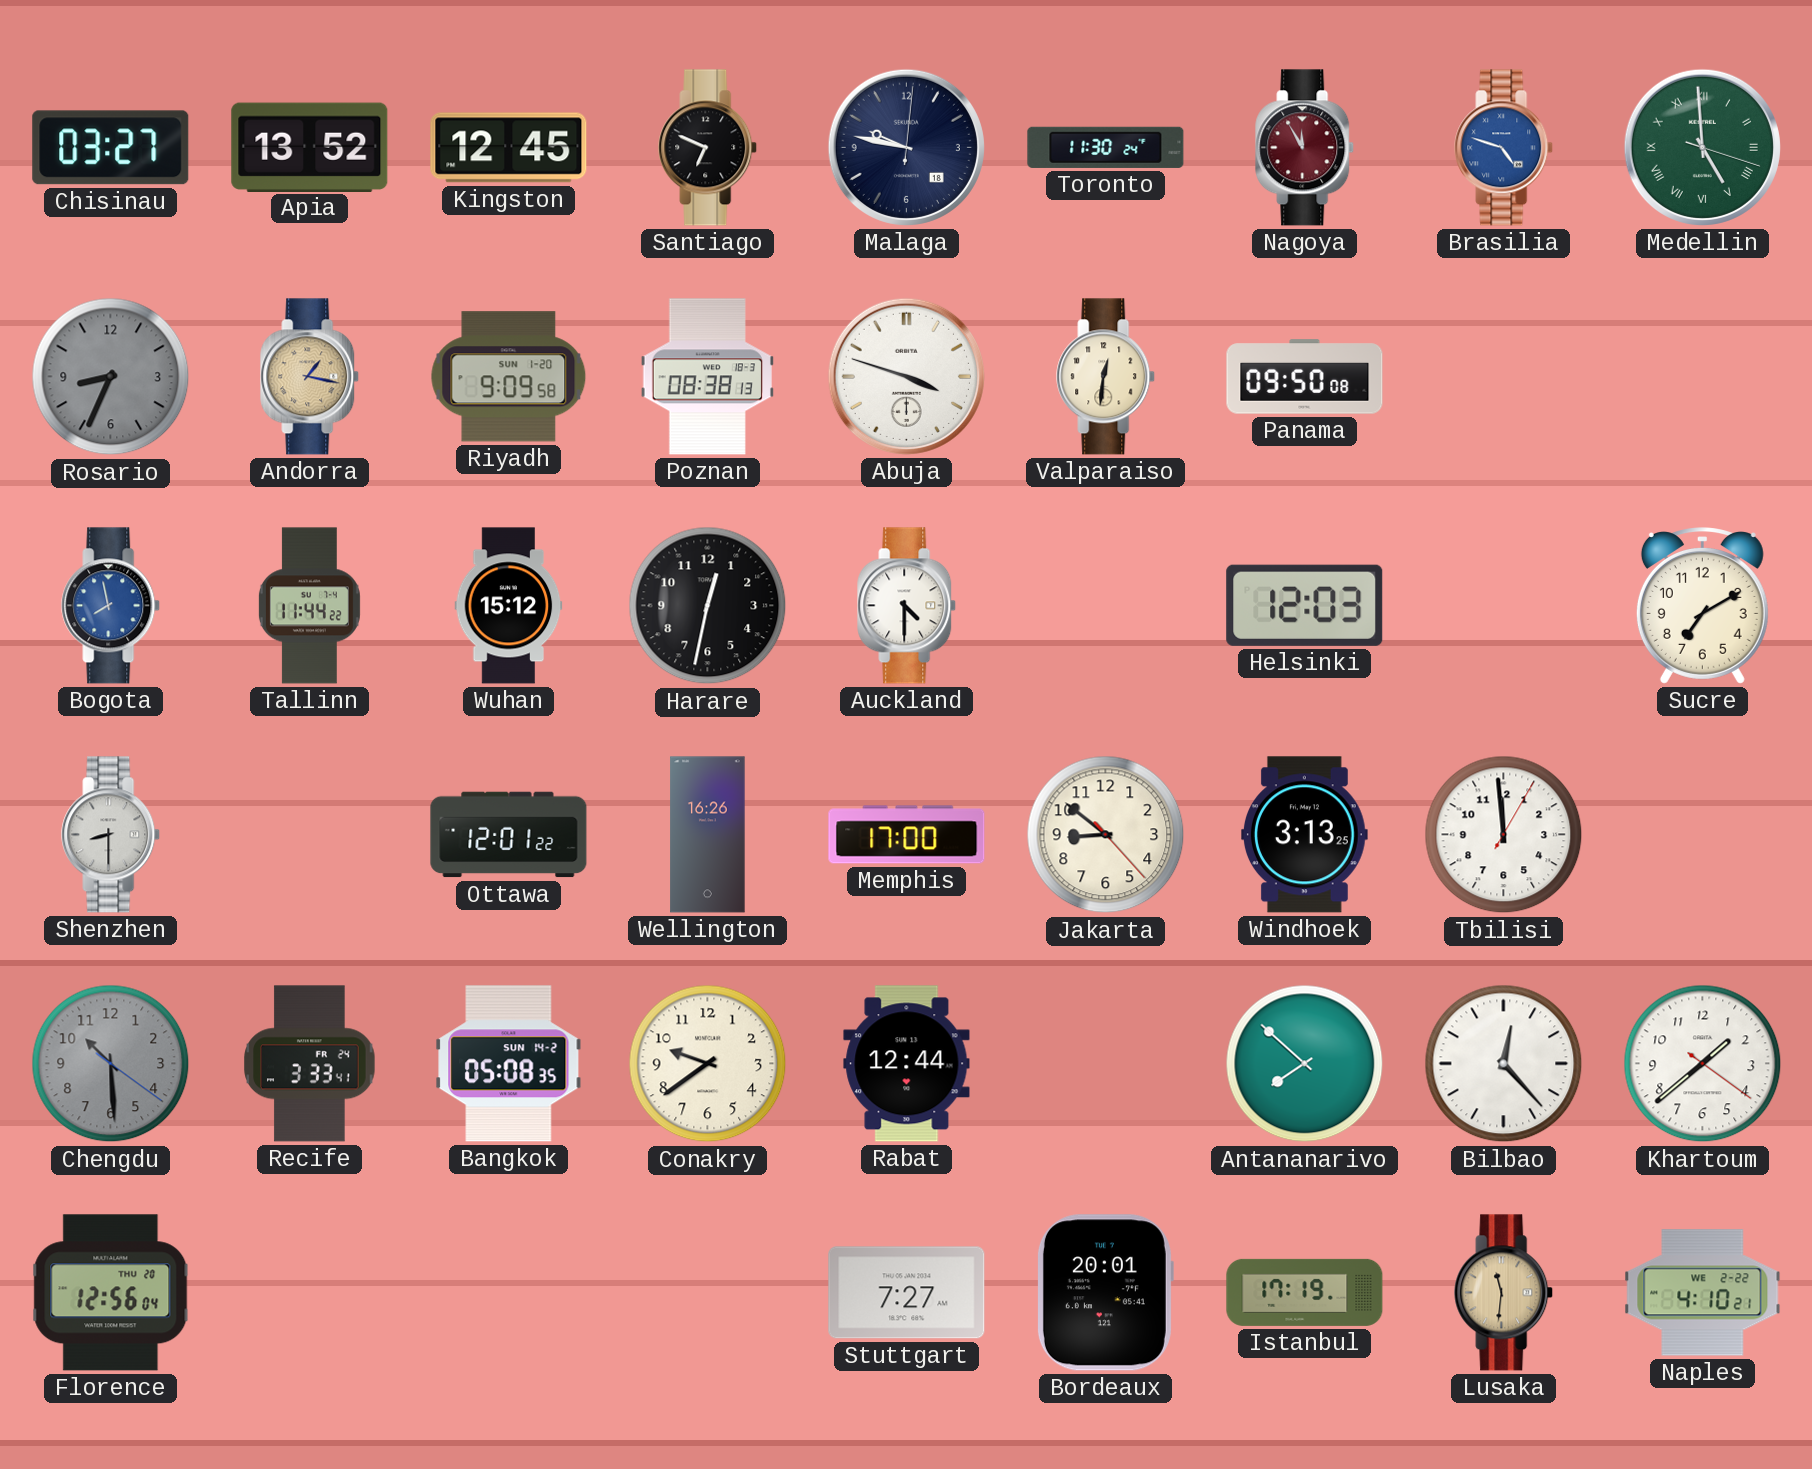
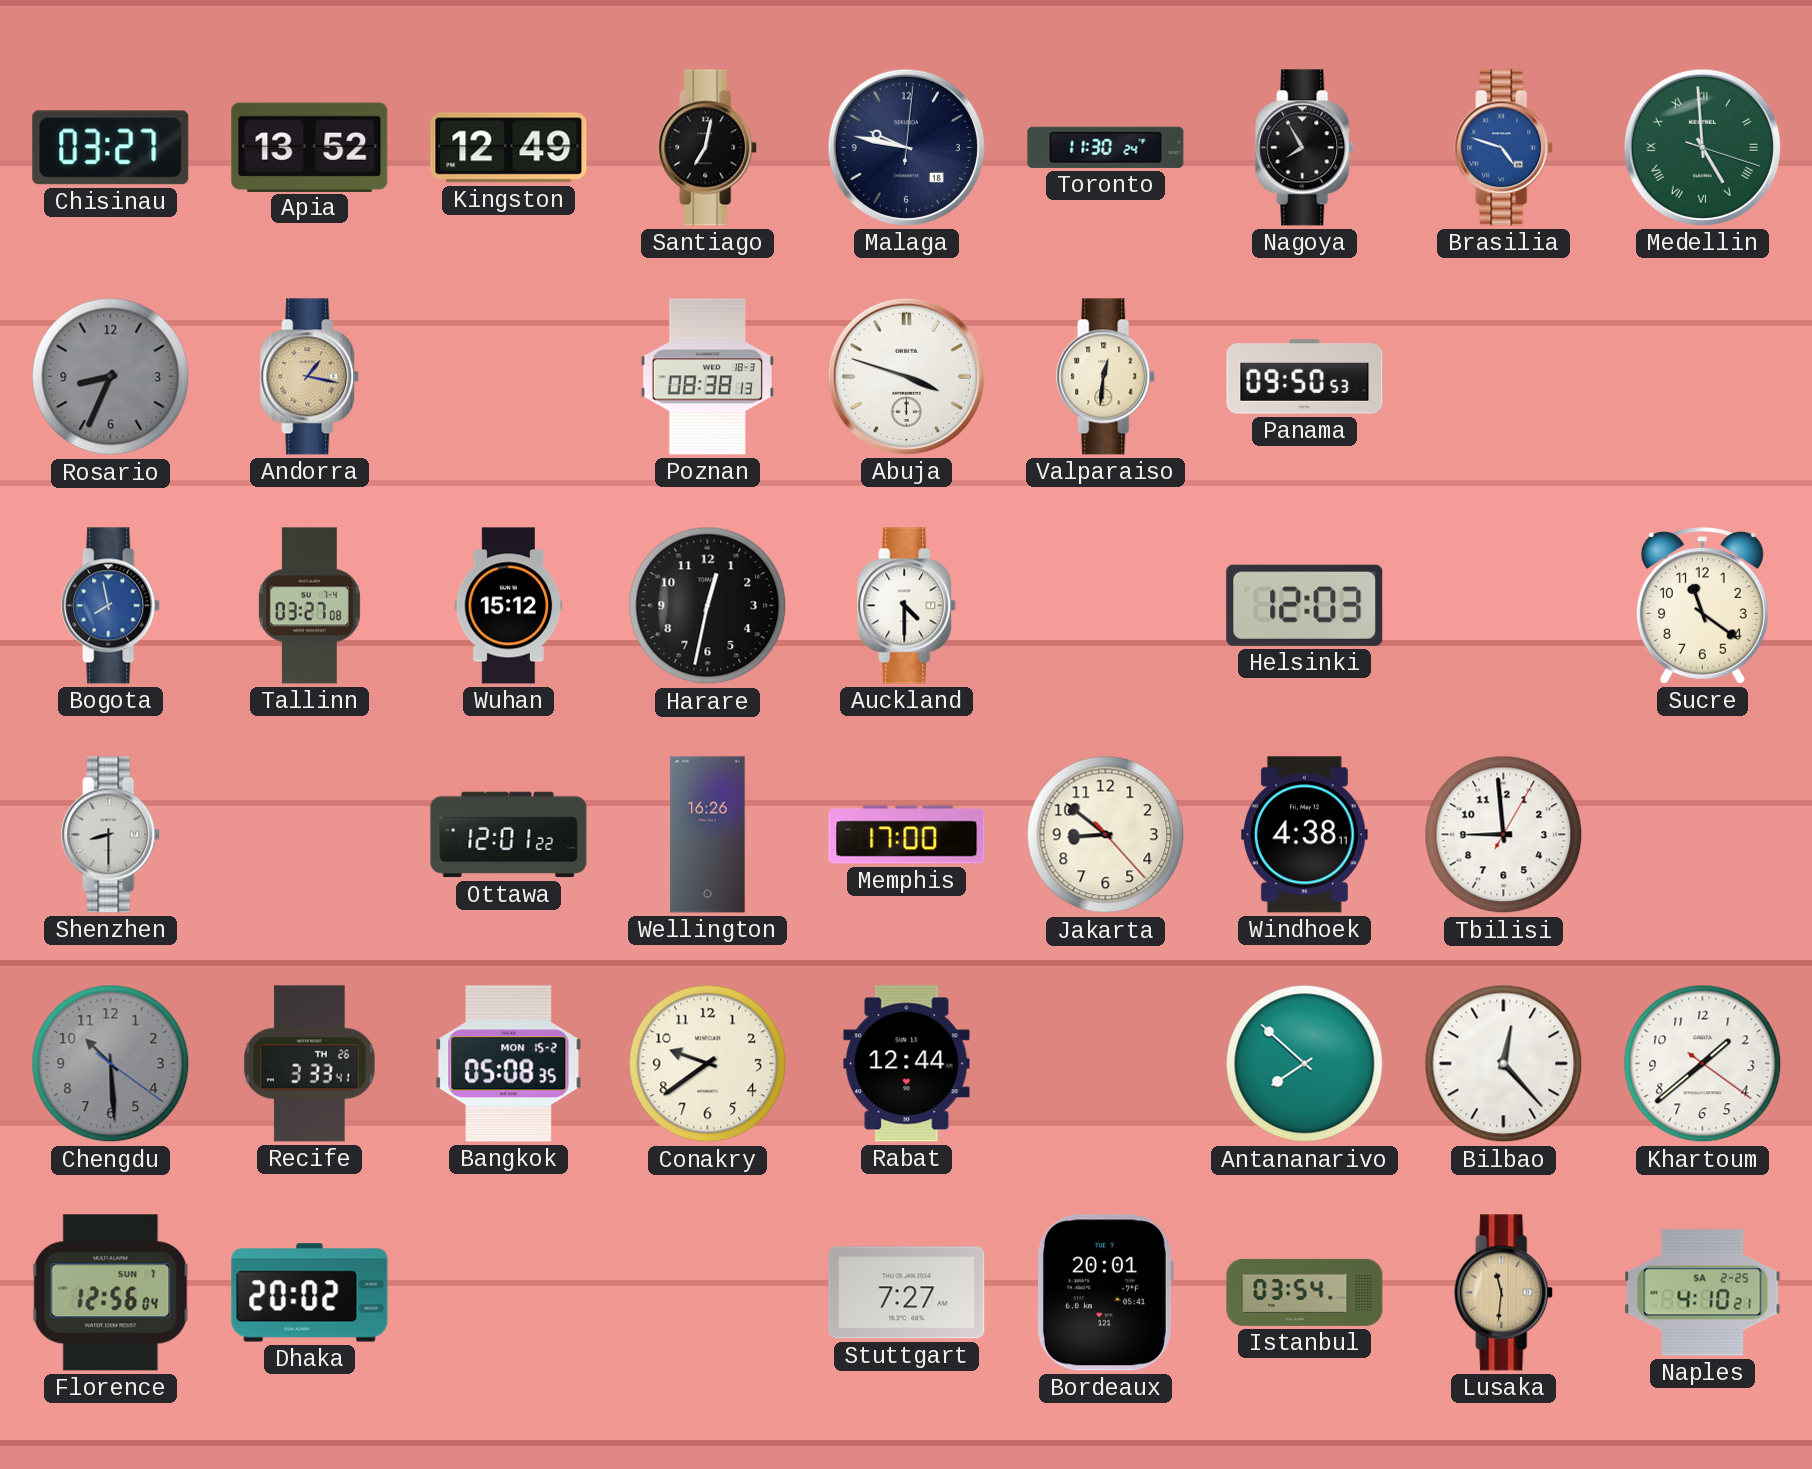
Kingston: 12:45 -> 12:49 (509, 148)
Santiago: 6:49 -> 7:02 (708, 148)
Nagoya: 11:55 -> 7:55 (1305, 148)
Nagoya dial: burgundy -> black (1305, 148)
Riyadh: 9:09 -> none (509, 377)
Panama: 09:50:08 -> 09:50:53 (1305, 377)
Tallinn: 11:44 -> 03:27 (309, 606)
Sucre: 7:10 -> 11:21 (1702, 606)
Windhoek: 3:13 -> 4:38 (1305, 835)
Tbilisi: 11:59 -> 8:59 (1504, 835)
Recife date: FR 24 -> TH 26 (310, 1064)
Bangkok date: SUN 14-2 -> MON 15-2 (509, 1064)
Florence date: THU 20 -> SUN 7 (111, 1293)
Dhaka: none -> 20:02 (310, 1293)
Istanbul: 17:19 -> 03:54 (1305, 1292)
Naples date: WE 2-22 -> SA 2-25 (1703, 1293)
